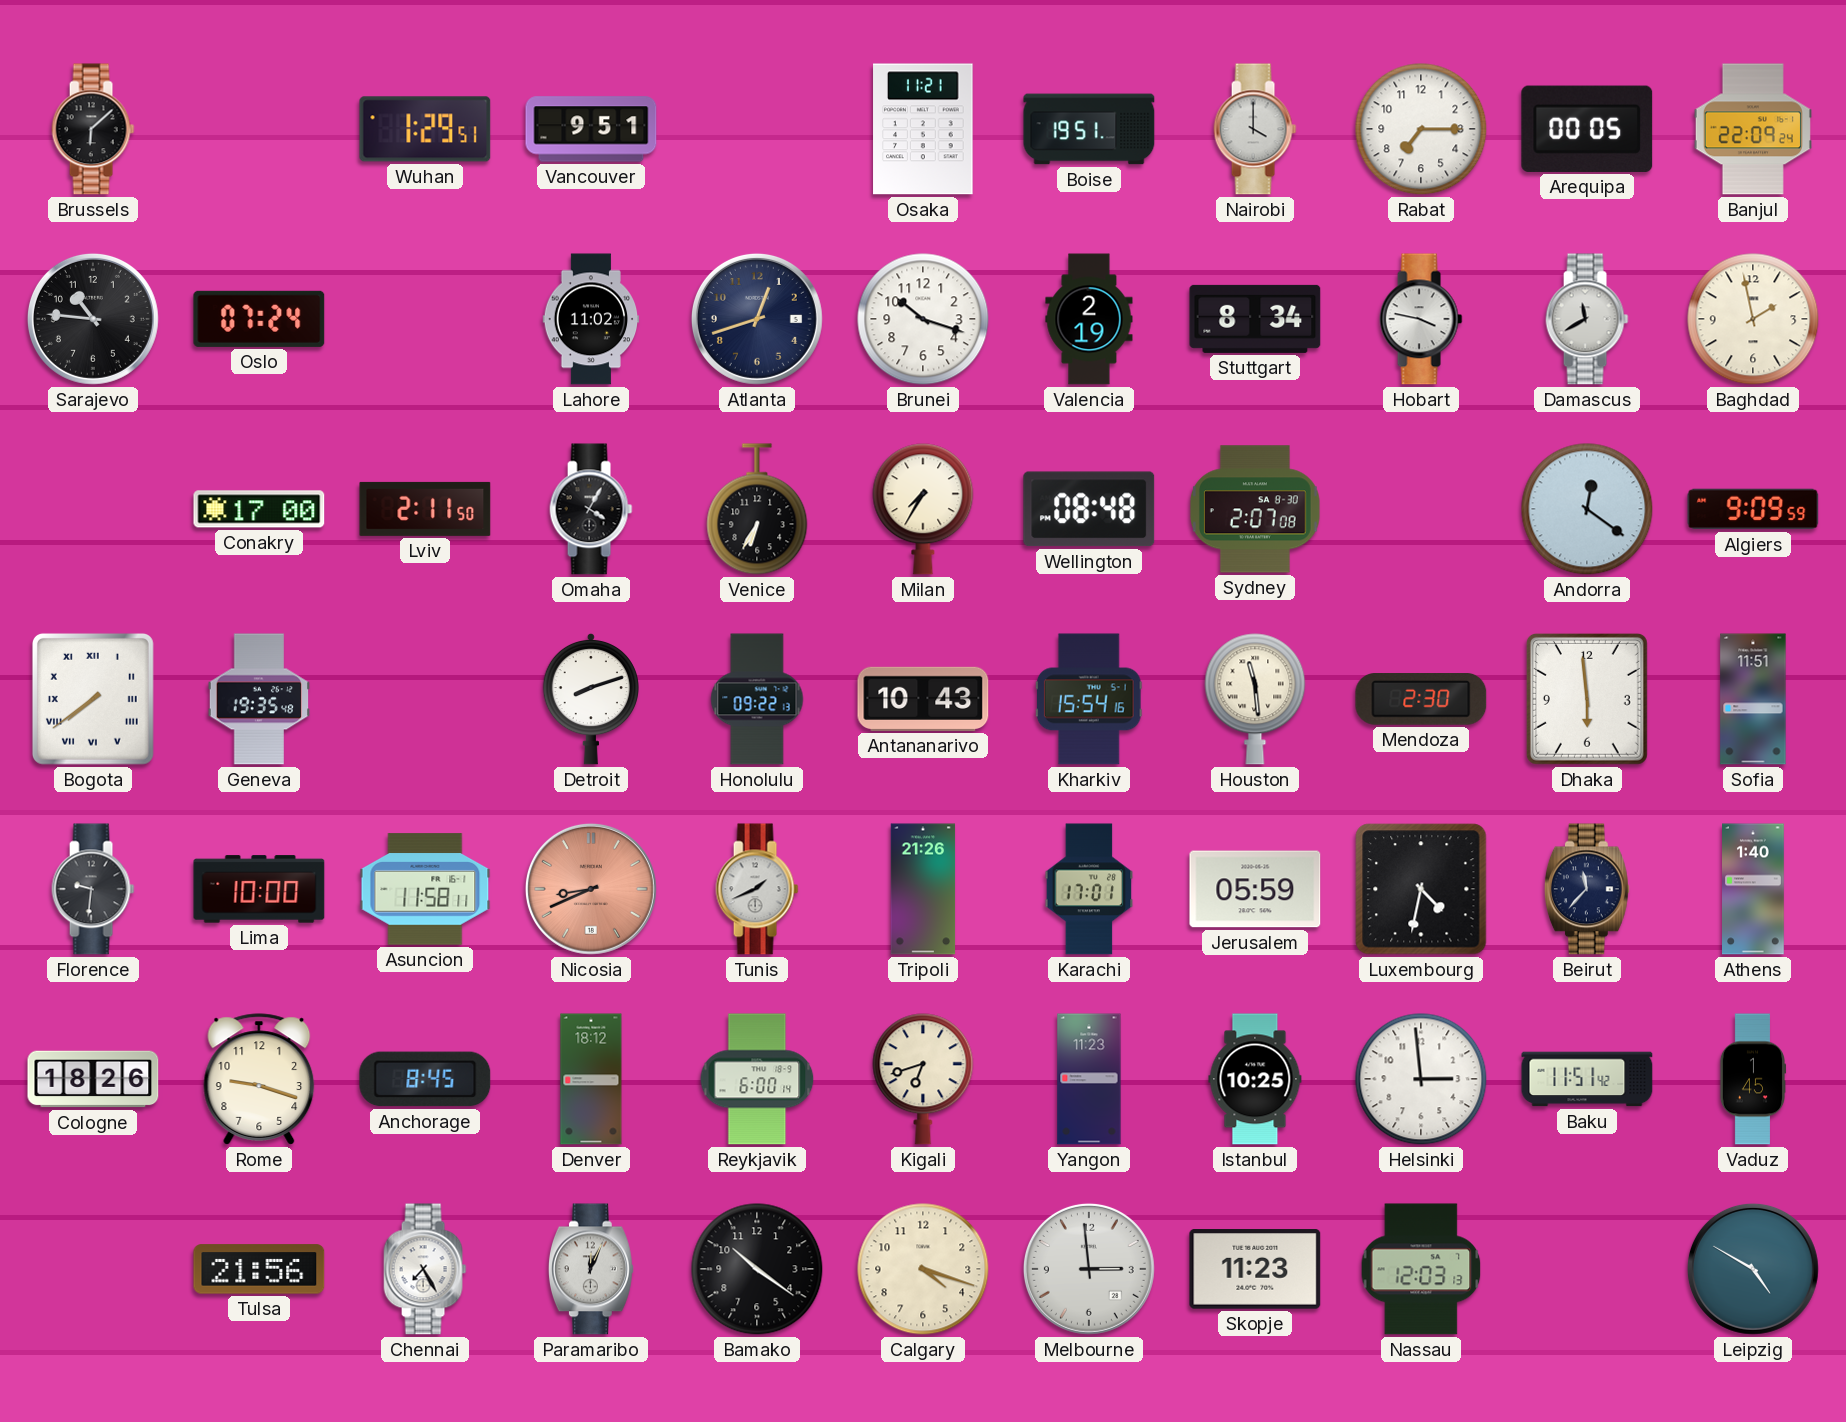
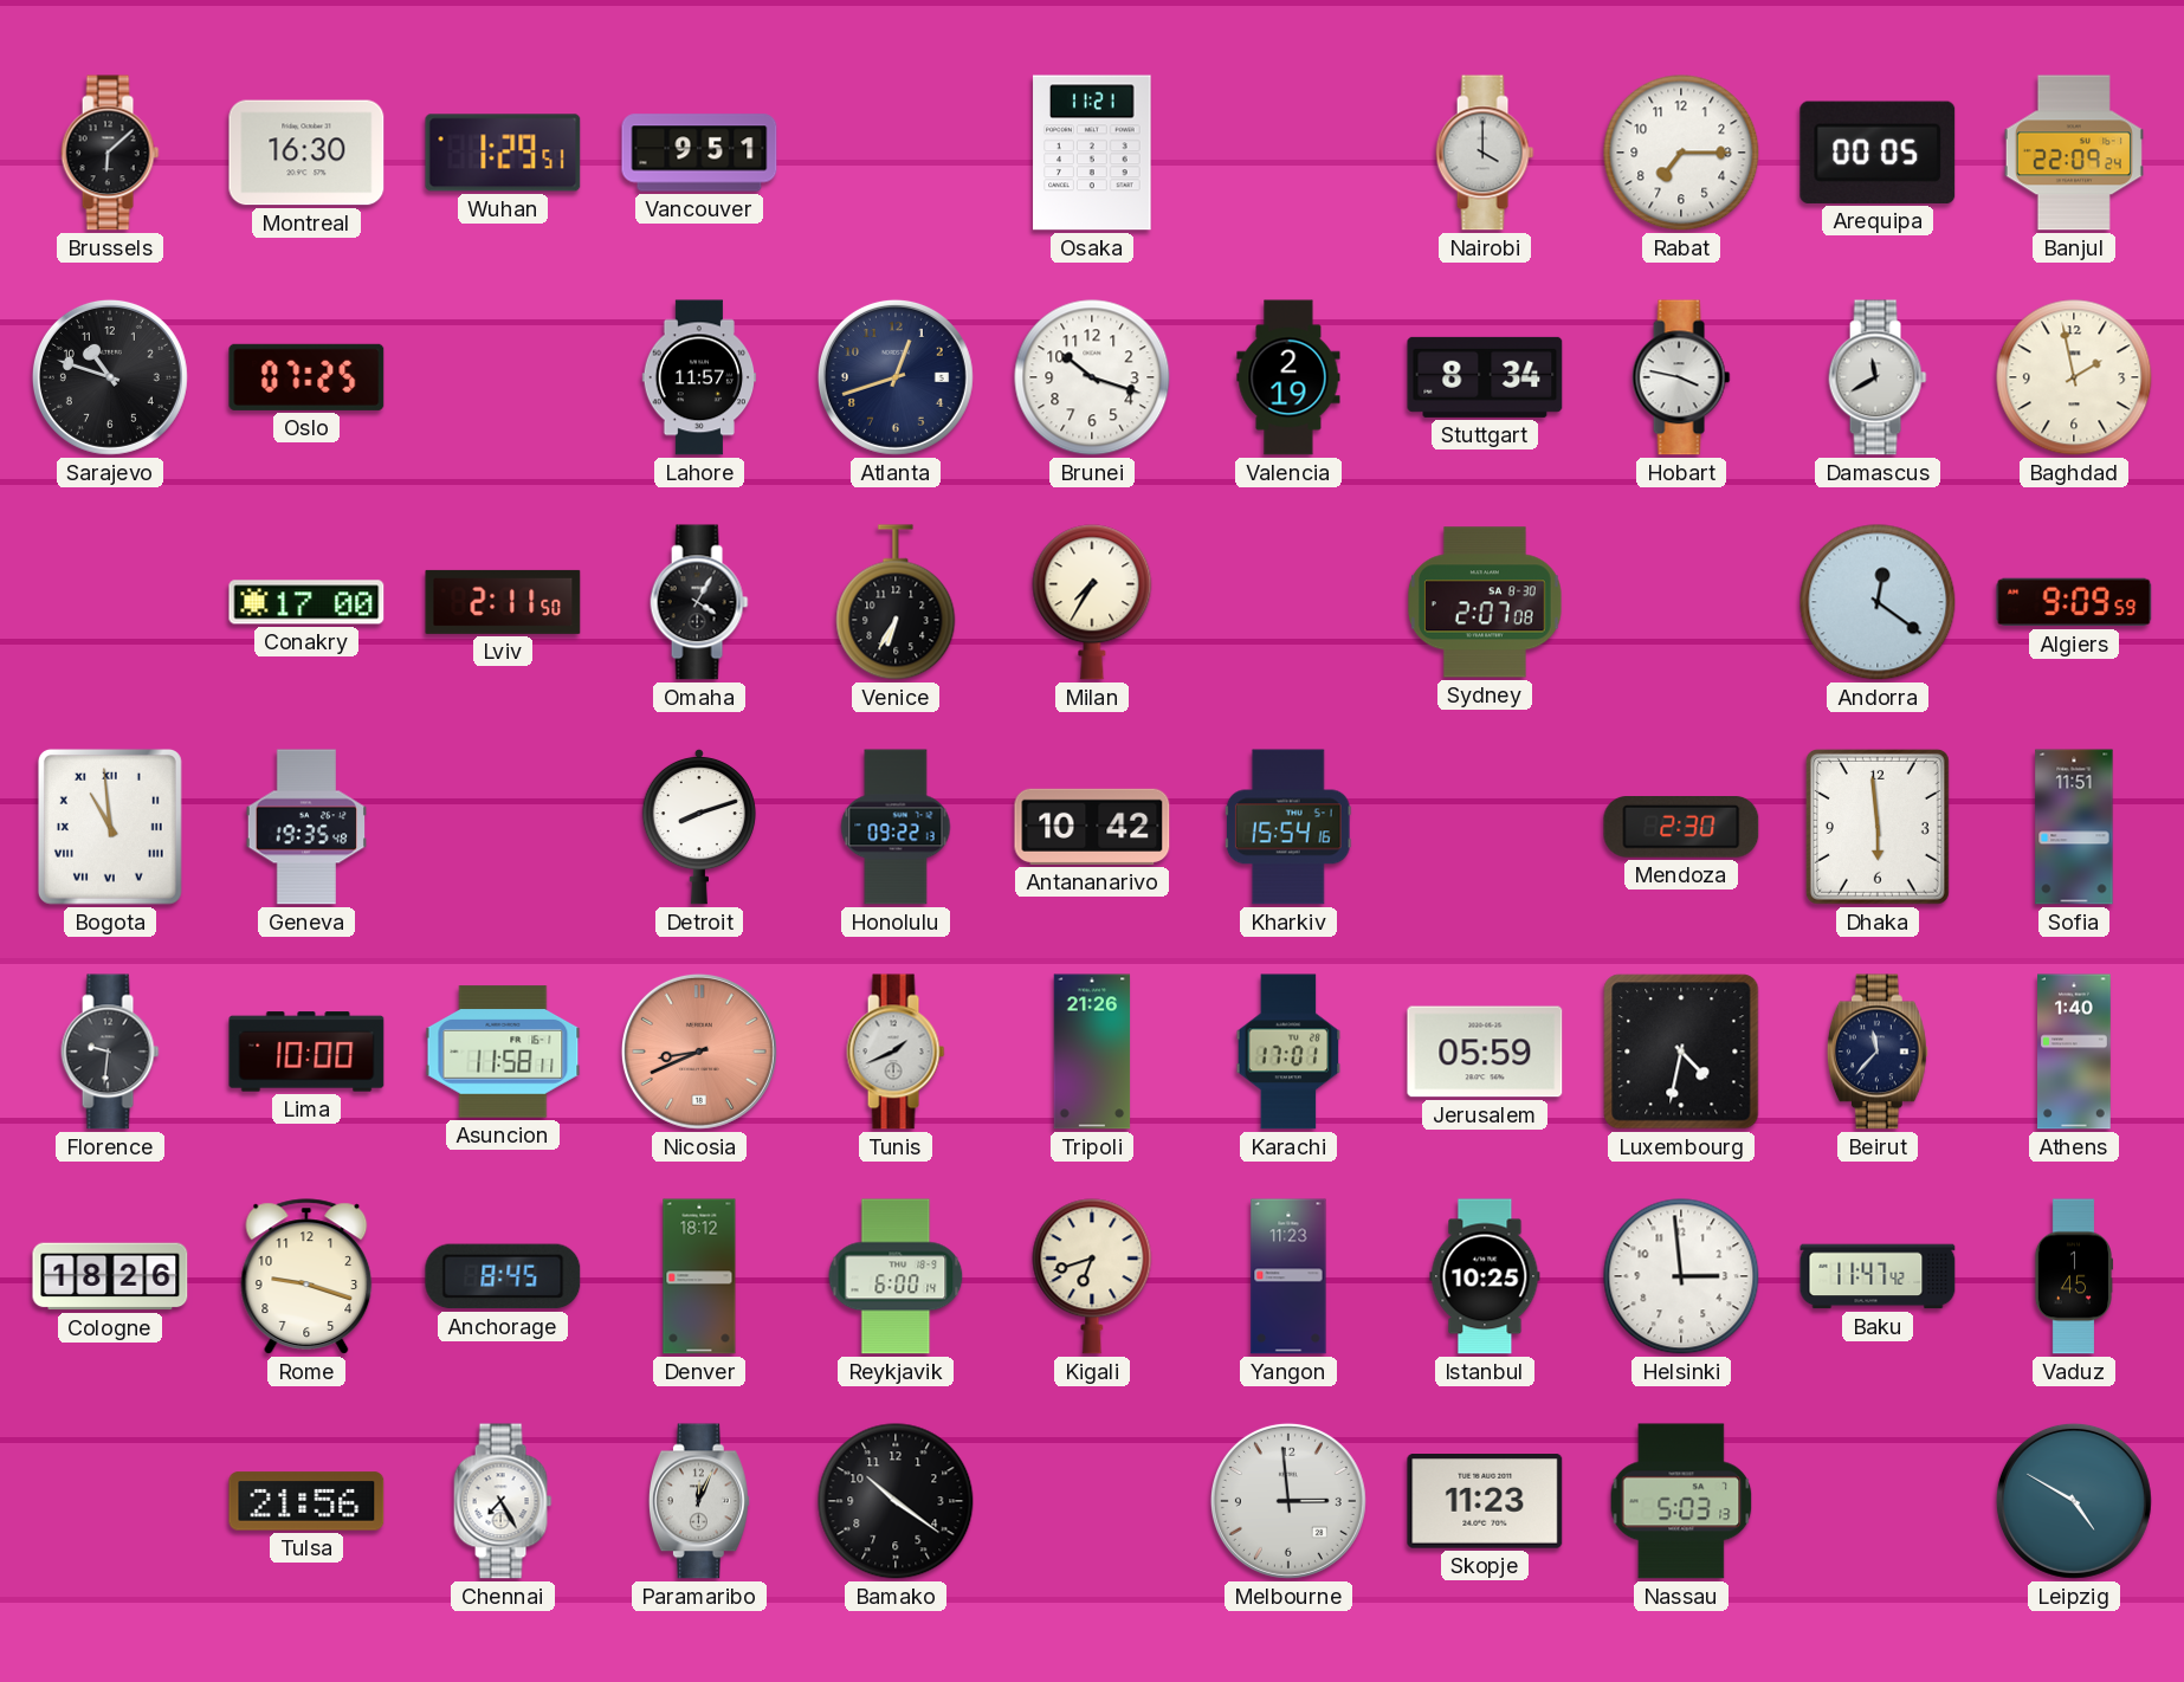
Montreal: none -> 16:30 (306, 153)
Boise: 19:51 -> none (1089, 129)
Sarajevo: 10:46 -> 10:48 (110, 377)
Oslo: 07:24 -> 07:25 (306, 377)
Lahore: 11:02 -> 11:57 (699, 377)
Wellington: 08:48 -> none (1089, 509)
Bogota: 7:39 -> 10:59 (110, 827)
Antananarivo: 10:43 -> 10:42 (1092, 827)
Houston: 11:29 -> none (1255, 699)
Baku: 11:51 -> 11:47 (1878, 1276)
Calgary: 4:18 -> none (923, 1269)
Nassau: 12:03 -> 5:03 (1681, 1501)
